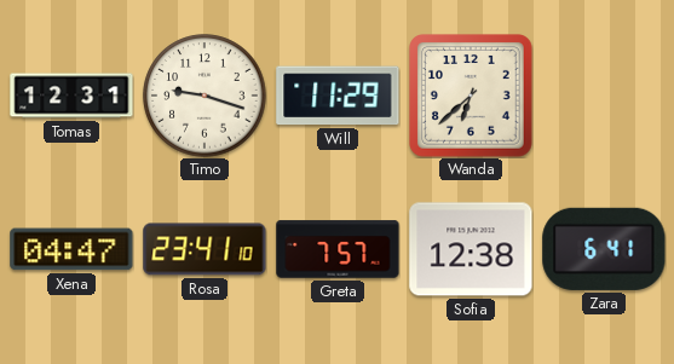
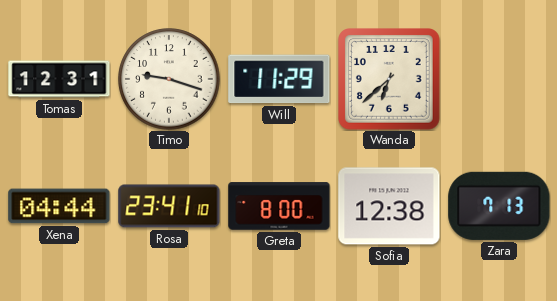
Xena: 04:47 -> 04:44 (59, 206)
Greta: 7:57 -> 8:00 (279, 206)
Zara: 6:41 -> 7:13 (499, 206)
